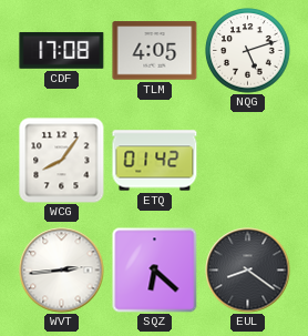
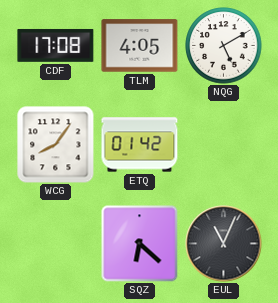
NQG: 5:12 -> 5:10 (224, 46)
WVT: 2:44 -> none (62, 271)
EUL: 8:21 -> 11:04 (224, 244)
